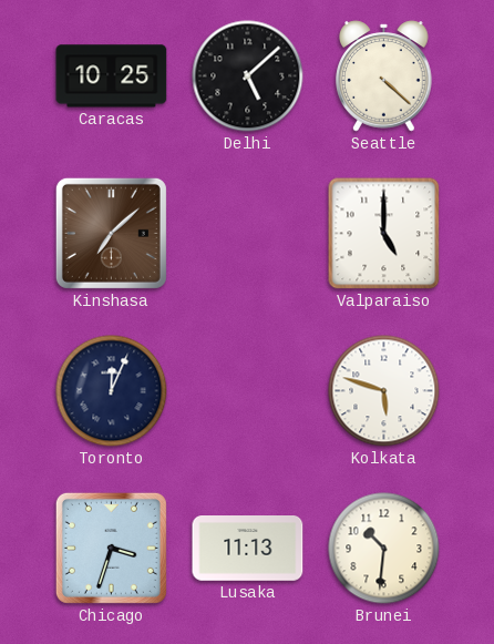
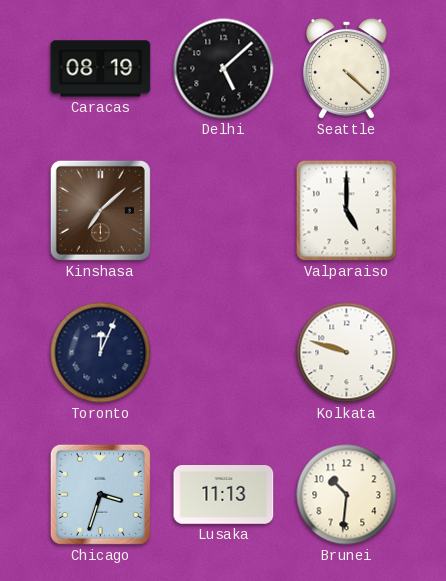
Caracas: 10:25 -> 08:19 (101, 69)
Kolkata: 5:48 -> 9:48 (347, 353)
